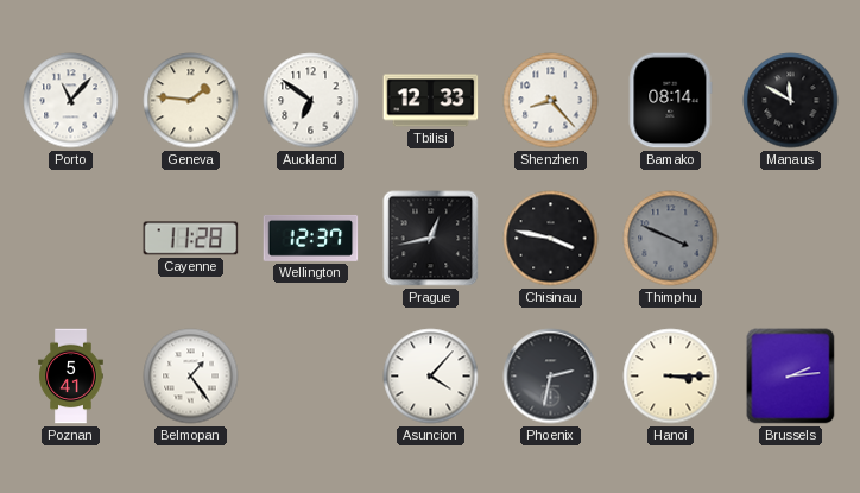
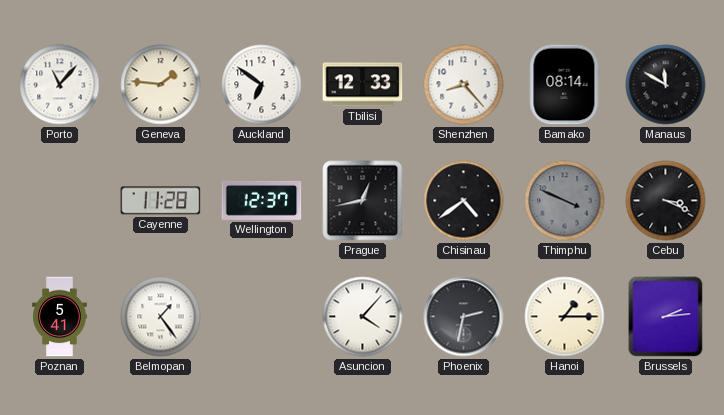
Chisinau: 3:47 -> 4:39 (464, 201)
Cebu: none -> 3:19 (666, 201)
Hanoi: 3:15 -> 1:15 (565, 317)
